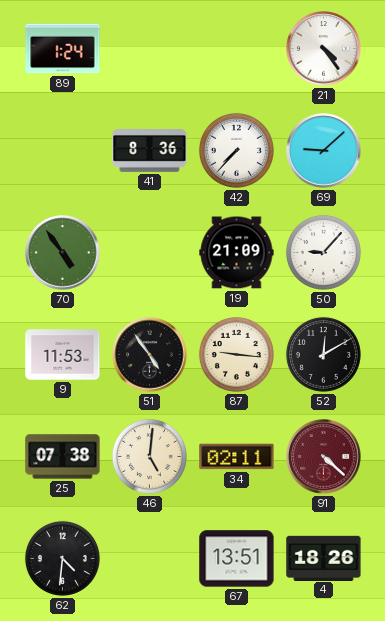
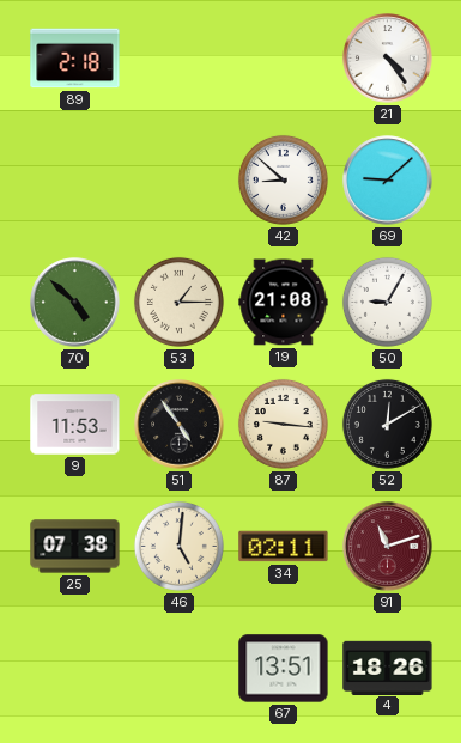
89: 1:24 -> 2:18 (75, 59)
41: 8:36 -> none (150, 151)
42: 7:37 -> 8:52 (283, 179)
70: 4:54 -> 4:52 (75, 303)
53: none -> 1:15 (178, 302)
19: 21:09 -> 21:08 (284, 303)
50: 9:07 -> 9:05 (387, 302)
91: 4:22 -> 11:12 (388, 547)
62: 4:31 -> none (62, 558)
